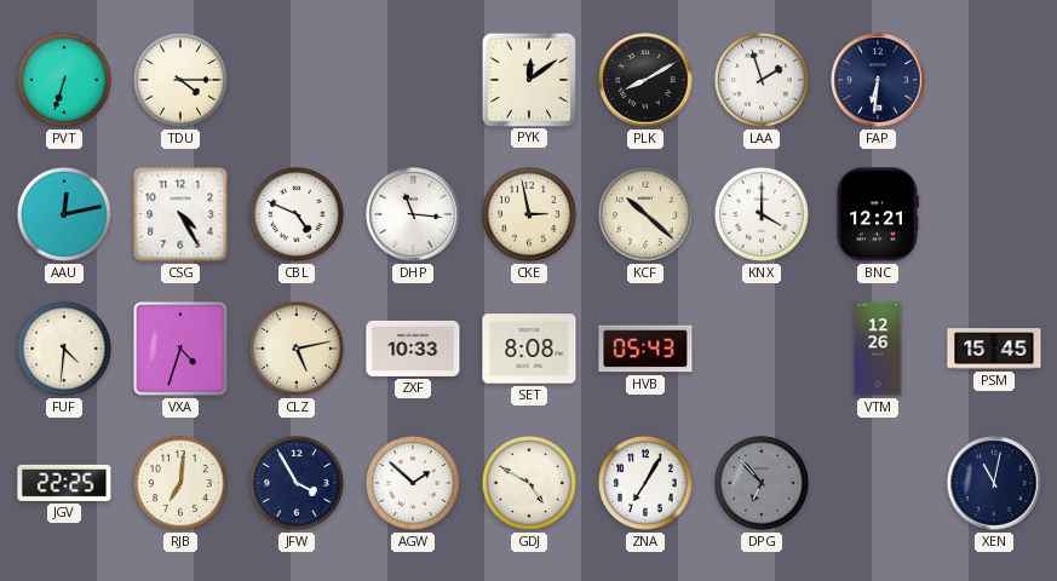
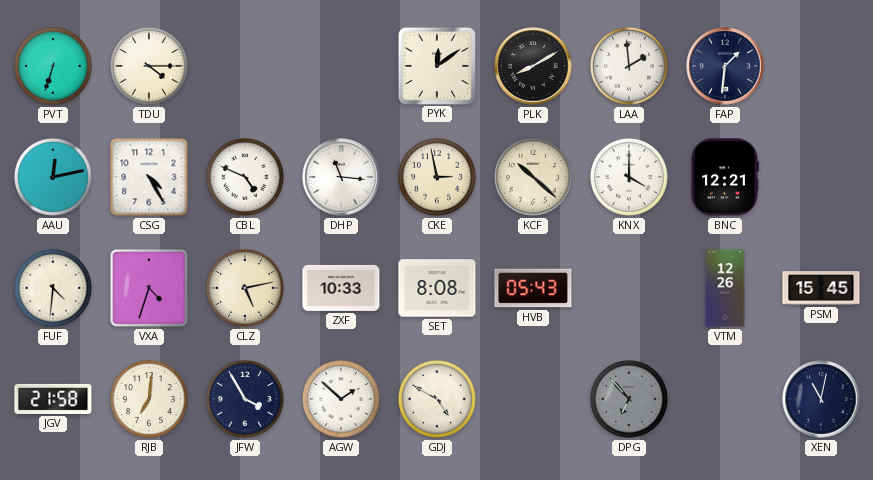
LAA: 1:57 -> 1:59 (629, 66)
FAP: 6:31 -> 1:31 (725, 66)
JGV: 22:25 -> 21:58 (53, 399)
ZNA: 7:05 -> none (645, 483)
